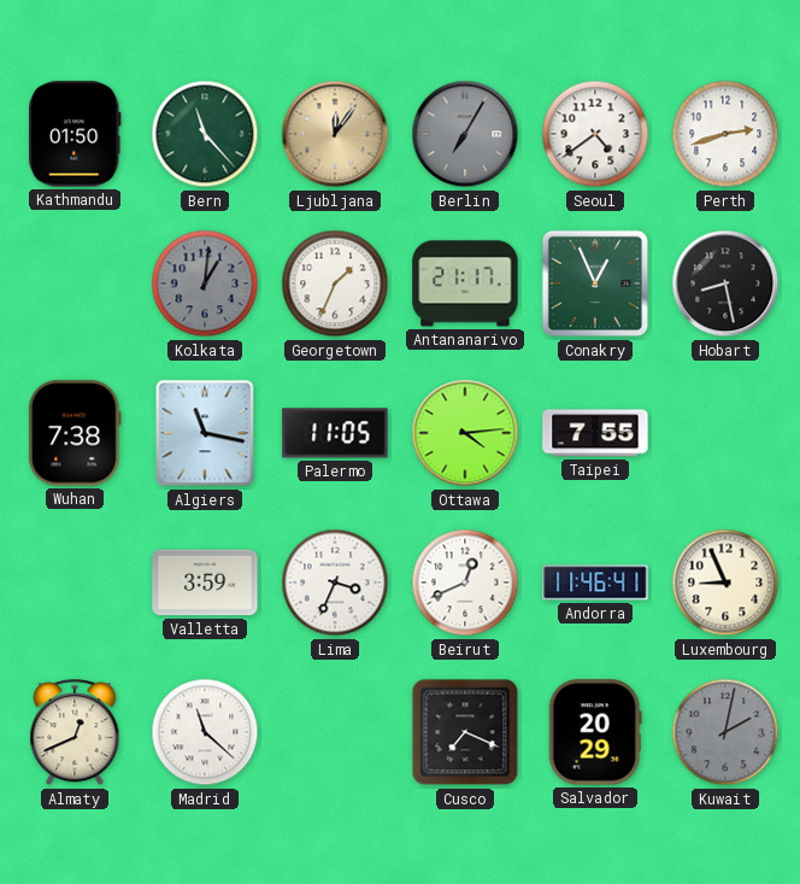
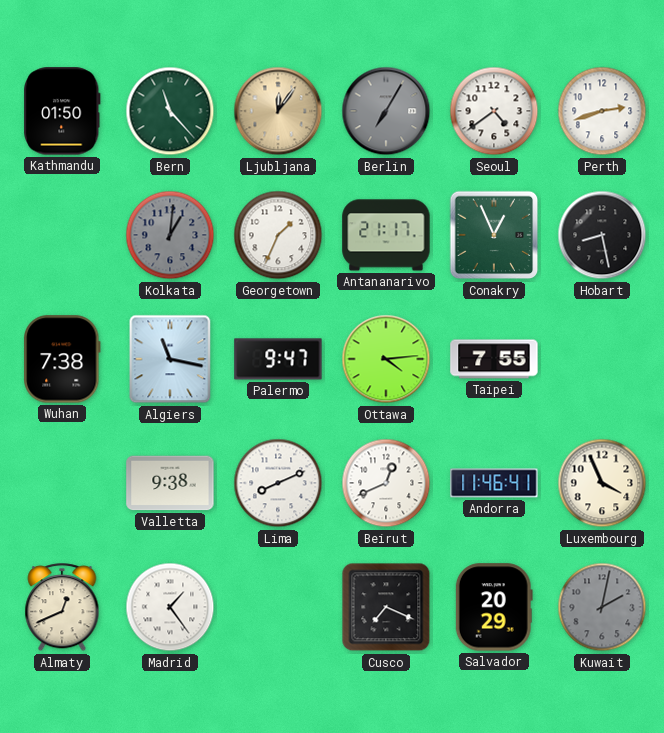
Palermo: 11:05 -> 9:47 (278, 359)
Valletta: 3:59 -> 9:38 (170, 483)
Lima: 3:34 -> 8:11 (278, 483)
Luxembourg: 8:56 -> 3:56 (602, 483)
Madrid: 11:22 -> 1:24 (170, 607)
